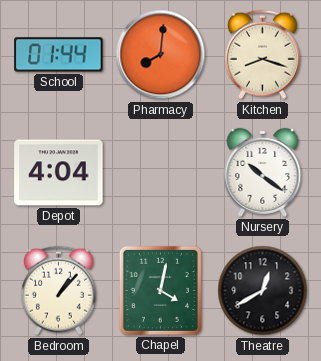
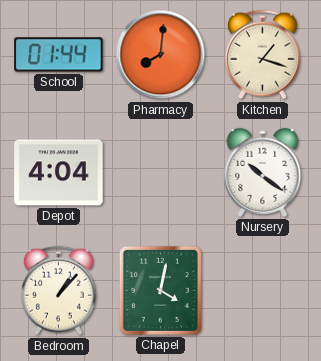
Kitchen: 8:18 -> 1:18 (262, 55)
Theatre: 12:40 -> none (263, 291)
